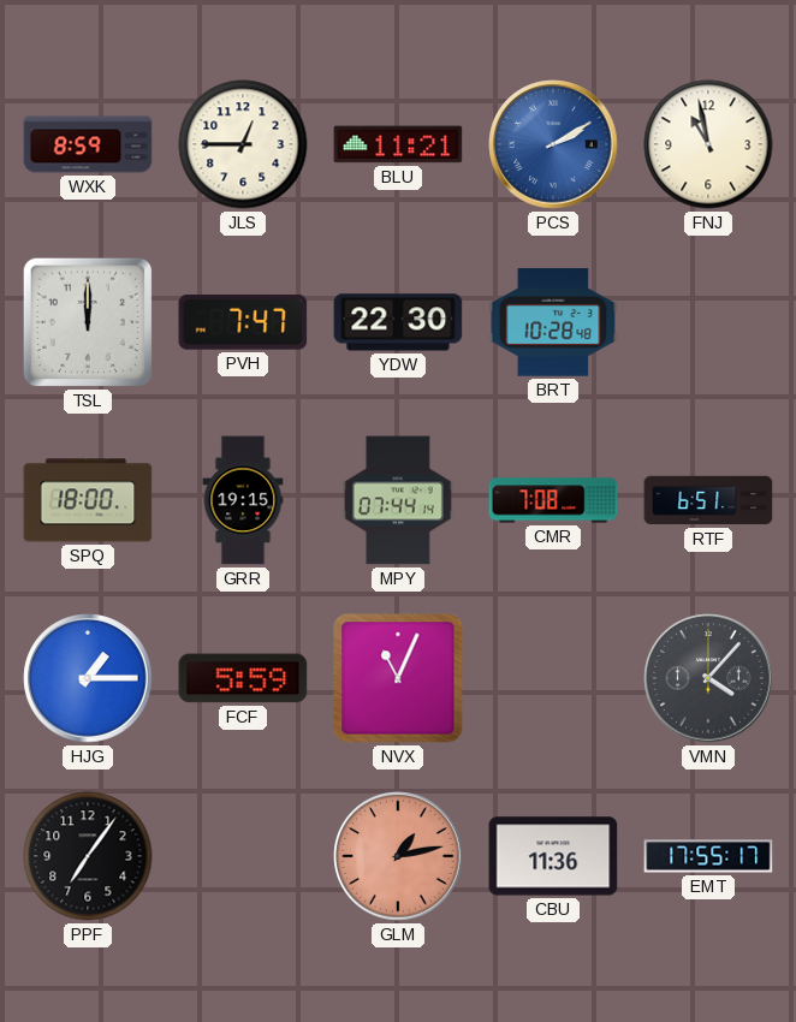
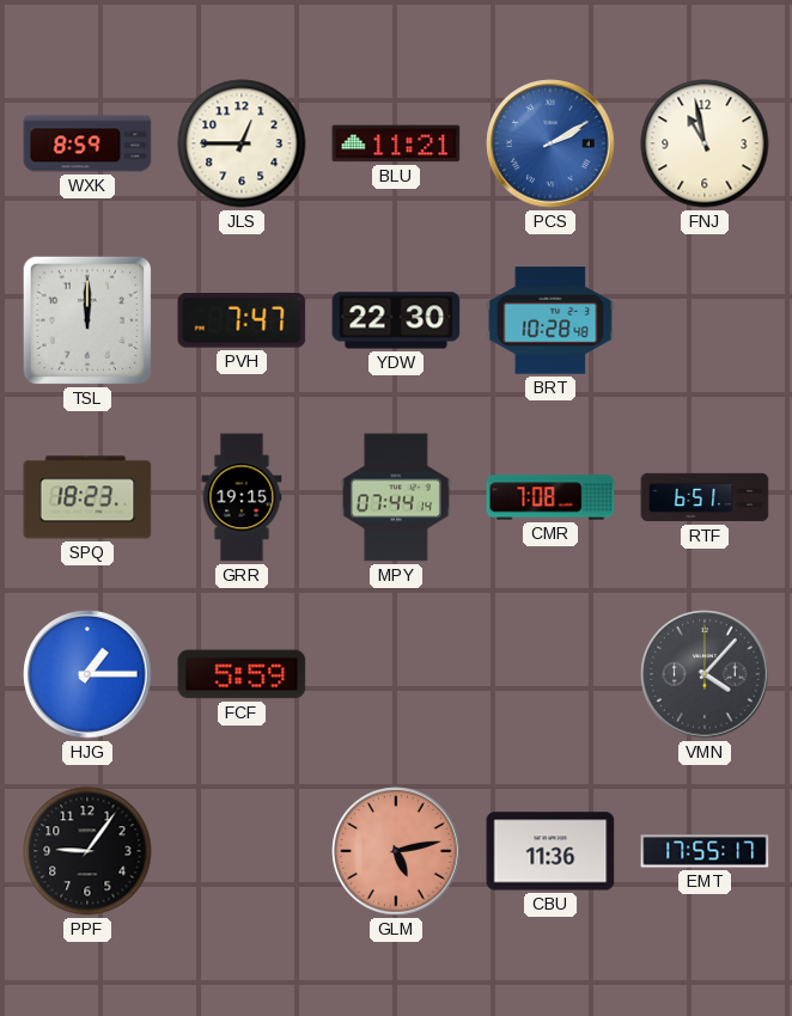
SPQ: 18:00 -> 18:23 (87, 497)
NVX: 11:04 -> none (398, 678)
PPF: 7:06 -> 9:06 (87, 851)
GLM: 1:13 -> 5:13 (396, 851)
